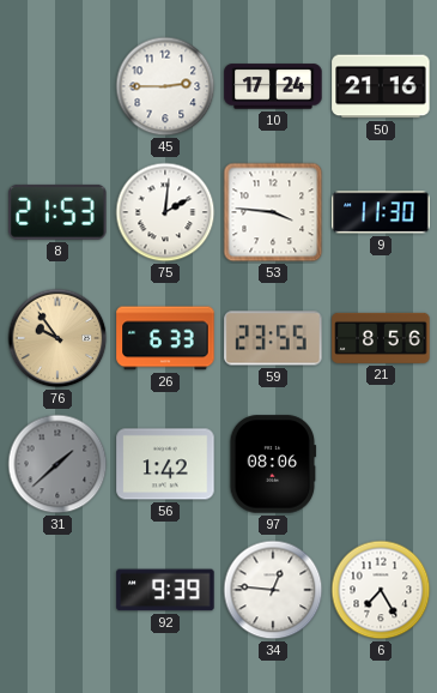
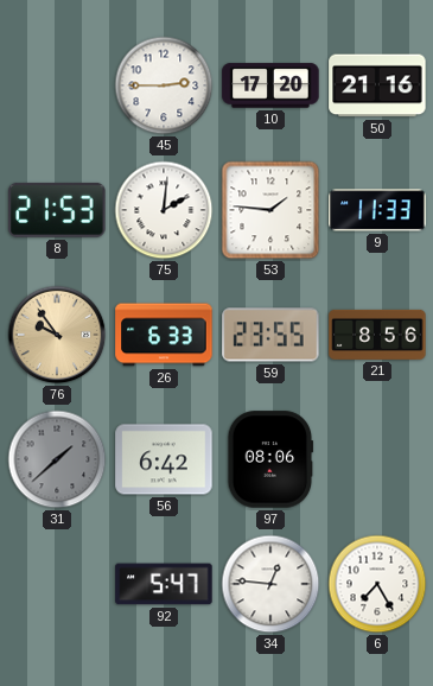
10: 17:24 -> 17:20 (270, 85)
53: 3:46 -> 1:46 (270, 210)
9: 11:30 -> 11:33 (377, 210)
56: 1:42 -> 6:42 (164, 459)
92: 9:39 -> 5:47 (164, 584)
